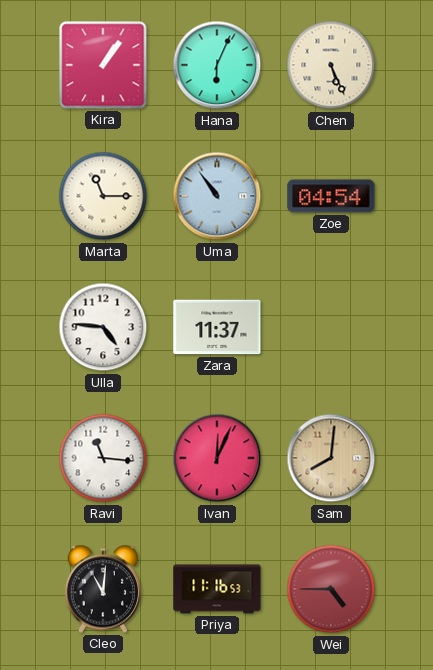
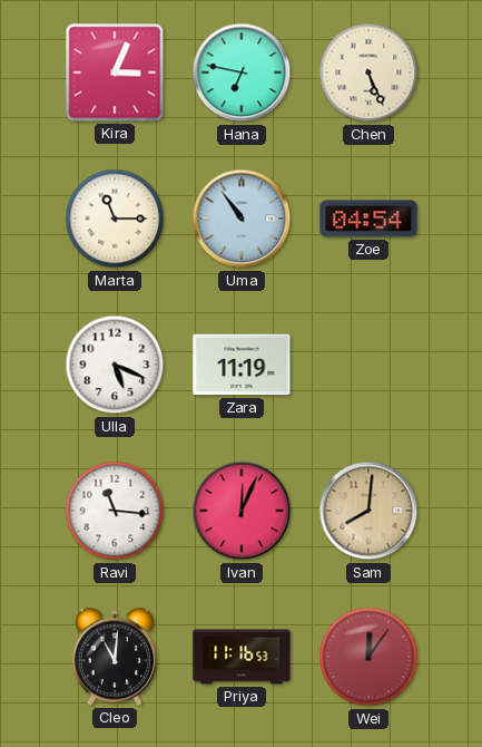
Kira: 1:06 -> 3:04 (115, 72)
Hana: 6:04 -> 6:47 (242, 72)
Ulla: 4:46 -> 5:19 (115, 365)
Zara: 11:37 -> 11:19 (242, 365)
Wei: 4:45 -> 12:06 (368, 657)
